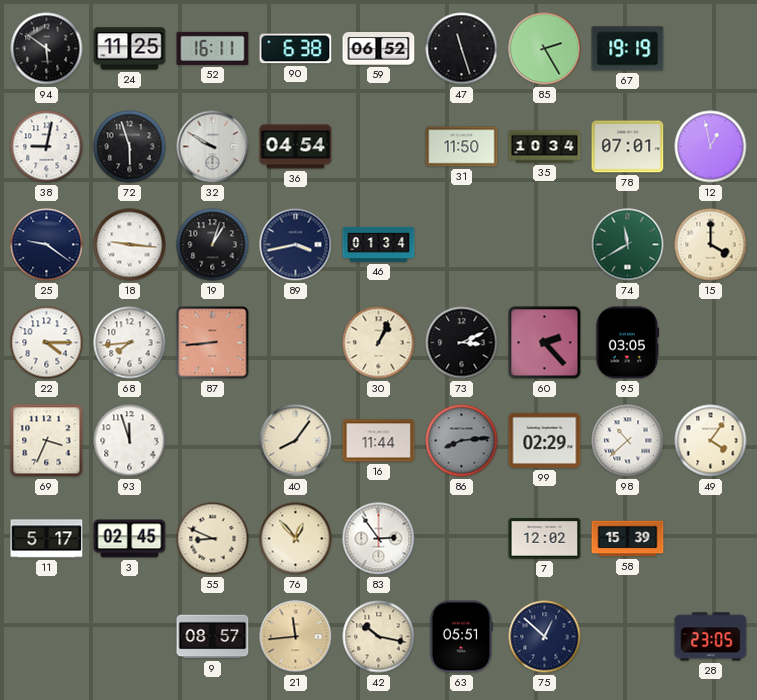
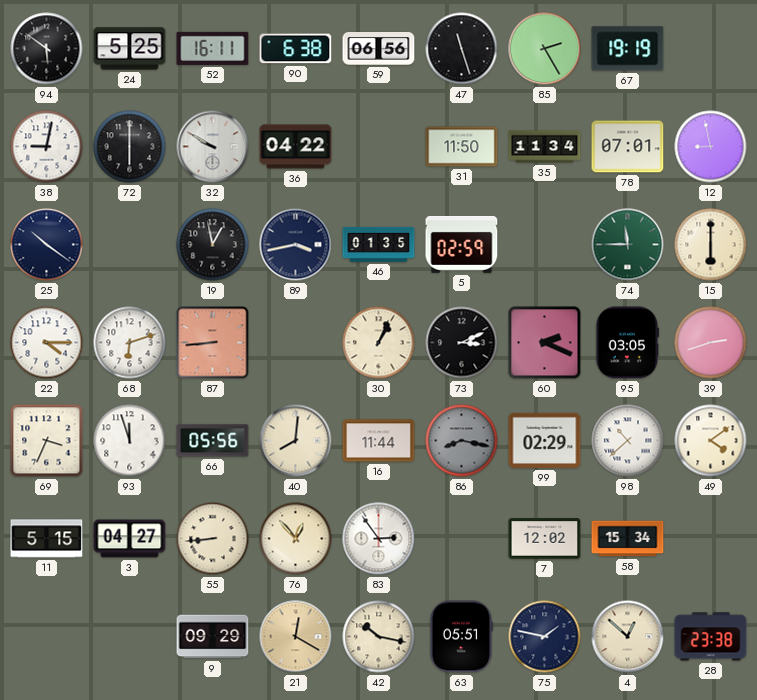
24: 11:25 -> 5:25 (130, 49)
59: 06:52 -> 06:56 (379, 49)
72: 5:57 -> 6:00 (130, 147)
36: 04:54 -> 04:22 (296, 147)
35: 10:34 -> 11:34 (545, 147)
12: 12:58 -> 8:58 (711, 147)
25: 9:21 -> 10:21 (47, 245)
18: 9:16 -> none (130, 245)
19: 1:03 -> 12:58 (213, 245)
46: 01:34 -> 01:35 (379, 244)
5: none -> 02:59 (462, 244)
74: 11:40 -> 11:45 (628, 245)
15: 4:00 -> 6:00 (711, 245)
68: 7:44 -> 6:12 (130, 343)
60: 2:23 -> 2:19 (545, 343)
39: none -> 2:42 (711, 343)
66: none -> 05:56 (213, 441)
40: 8:06 -> 8:01 (296, 441)
86: 8:14 -> 8:17 (462, 441)
49: 4:06 -> 4:09 (711, 441)
11: 5:17 -> 5:15 (47, 539)
3: 02:45 -> 04:27 (130, 539)
55: 8:49 -> 8:44 (213, 539)
58: 15:39 -> 15:34 (628, 539)
9: 08:57 -> 09:29 (213, 637)
21: 11:44 -> 12:20 (296, 637)
75: 12:52 -> 1:47 (545, 637)
4: none -> 12:52 (628, 637)
28: 23:05 -> 23:38 (711, 637)
